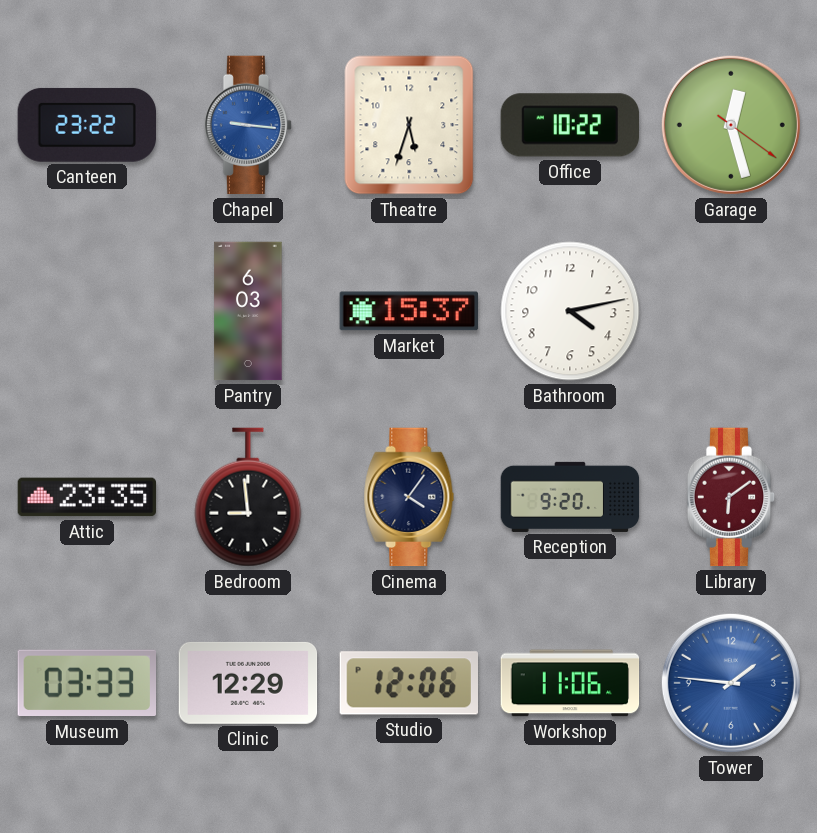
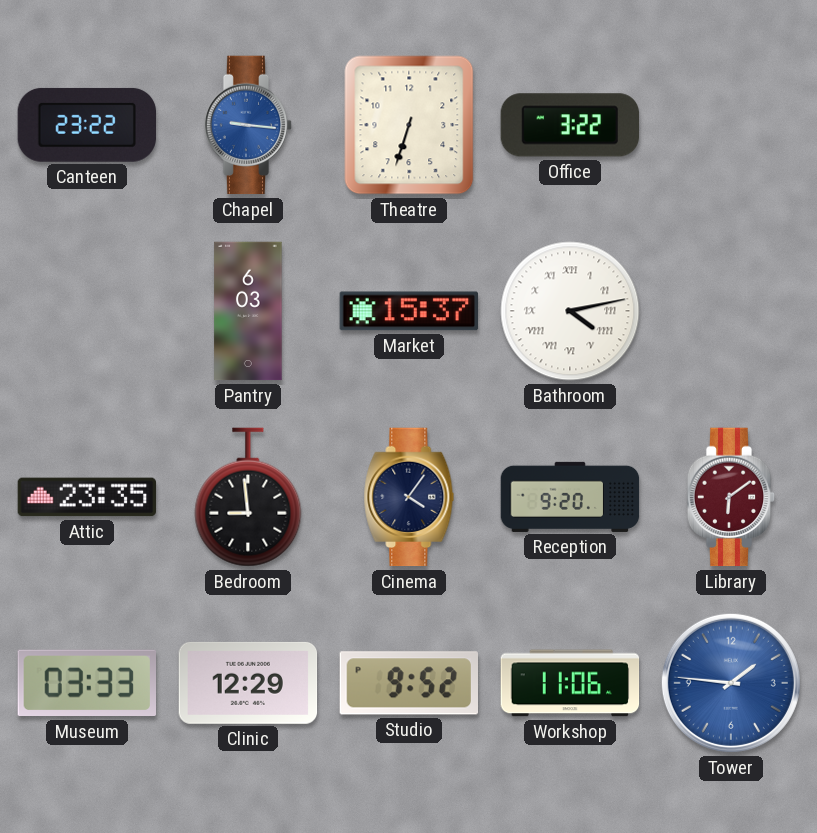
Theatre: 5:33 -> 6:33 (409, 125)
Office: 10:22 -> 3:22 (569, 125)
Garage: 12:27 -> none (731, 125)
Bathroom numerals: Arabic -> Roman (570, 311)
Studio: 12:06 -> 9:52 (408, 683)
